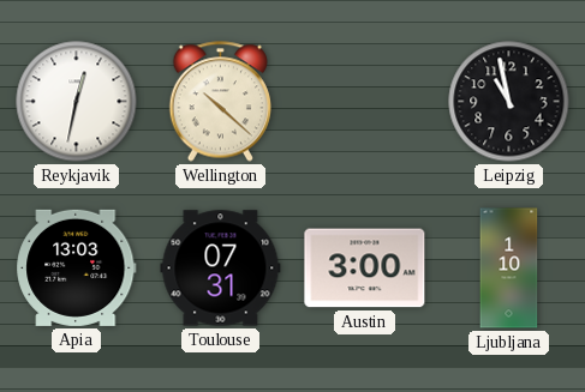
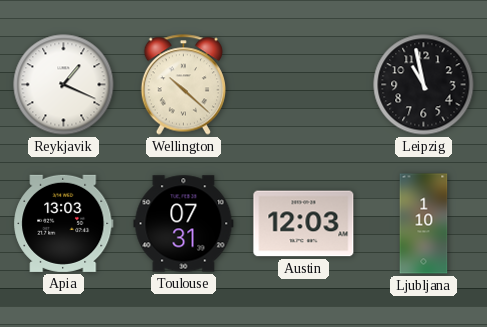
Reykjavik: 12:32 -> 1:19 (64, 85)
Austin: 3:00 -> 12:03 (304, 224)
